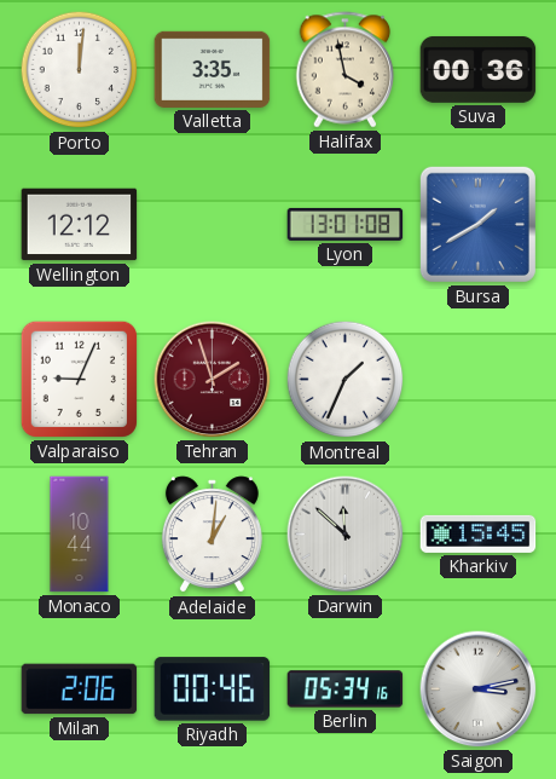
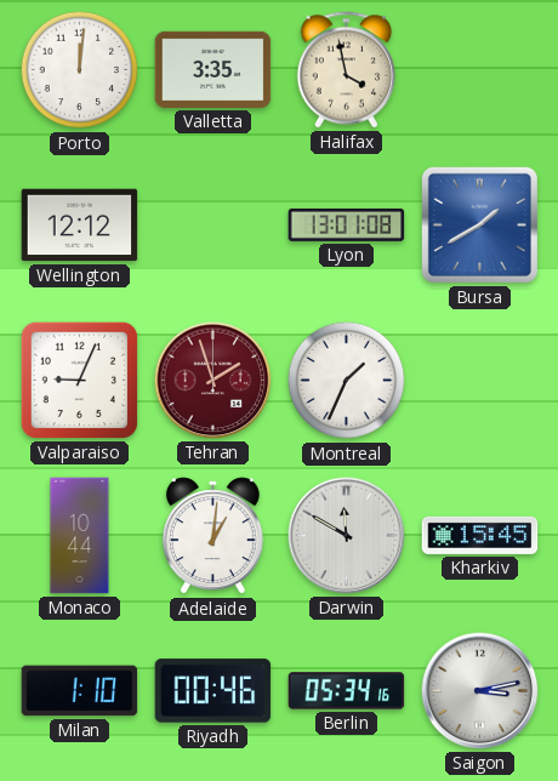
Suva: 00:36 -> none (479, 70)
Darwin: 11:52 -> 11:50 (347, 536)
Milan: 2:06 -> 1:10 (80, 691)
